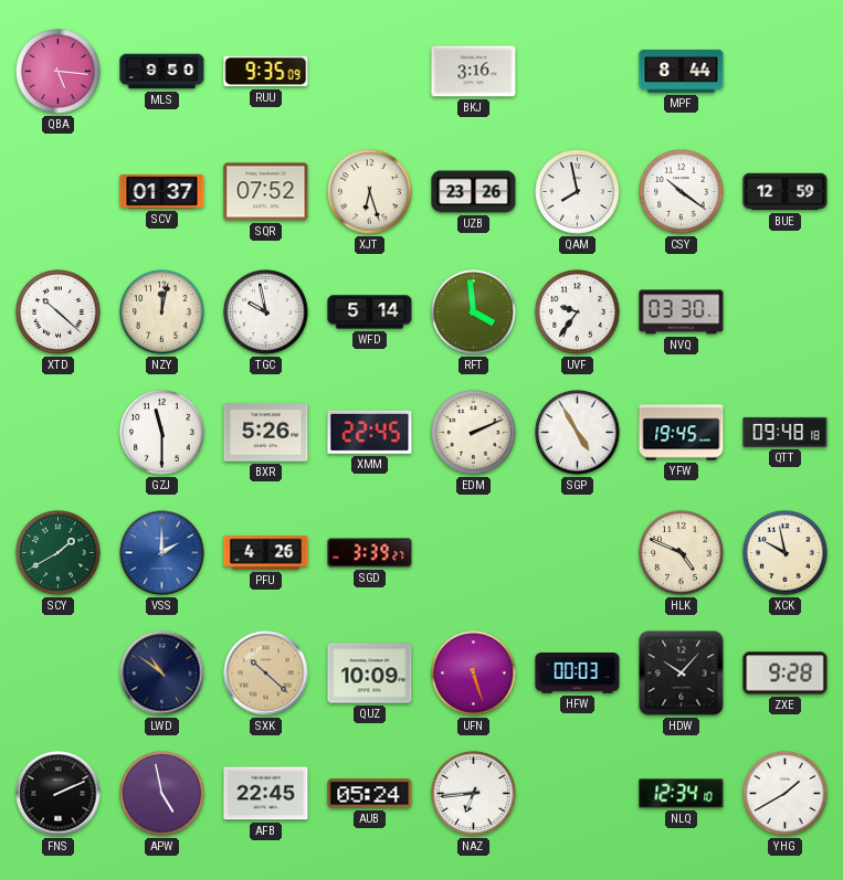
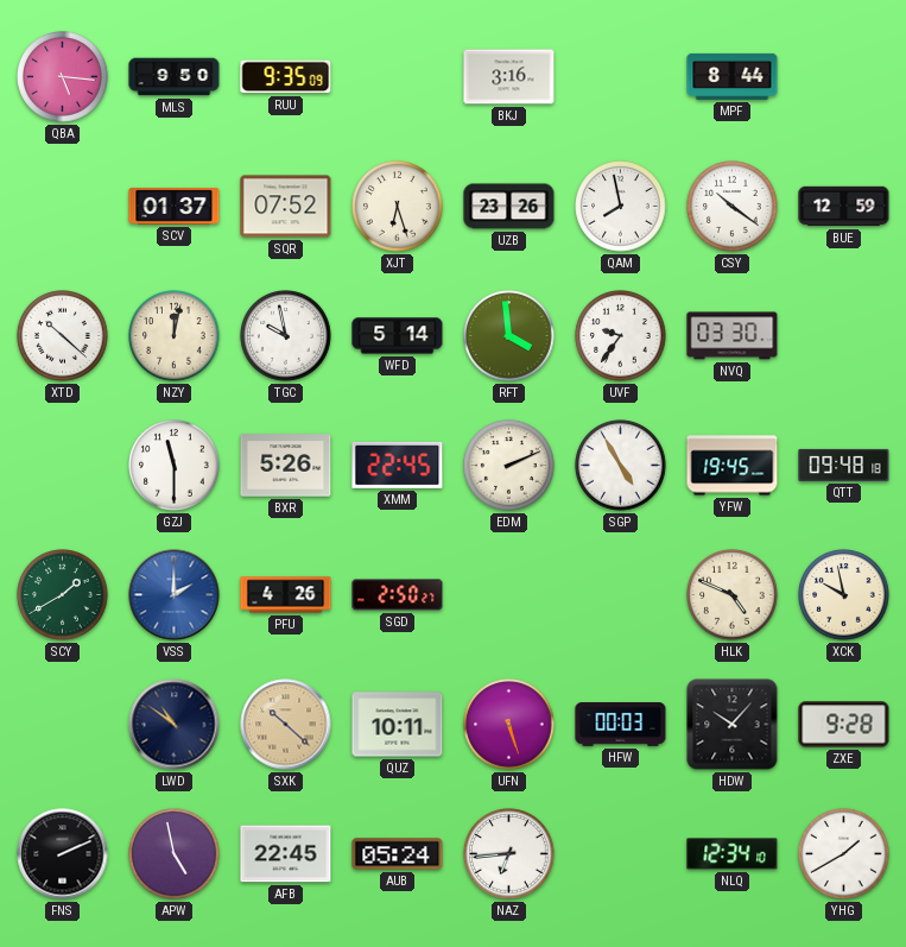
SGD: 3:39 -> 2:50 (398, 595)
QUZ: 10:09 -> 10:11 (398, 725)
